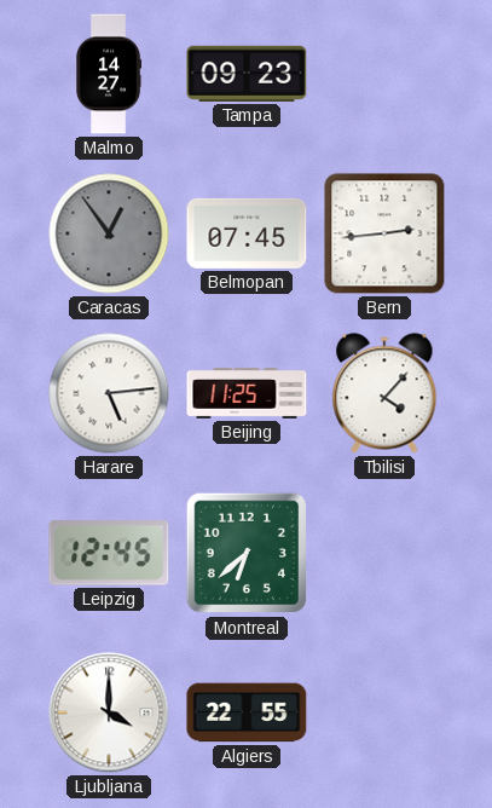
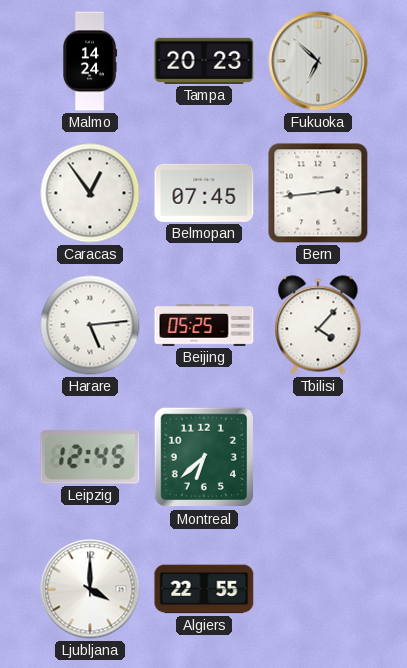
Malmo: 14:27 -> 14:24 (91, 61)
Tampa: 09:23 -> 20:23 (204, 61)
Fukuoka: none -> 6:52 (318, 61)
Caracas dial: grey -> white (90, 193)
Beijing: 11:25 -> 05:25 (204, 326)
